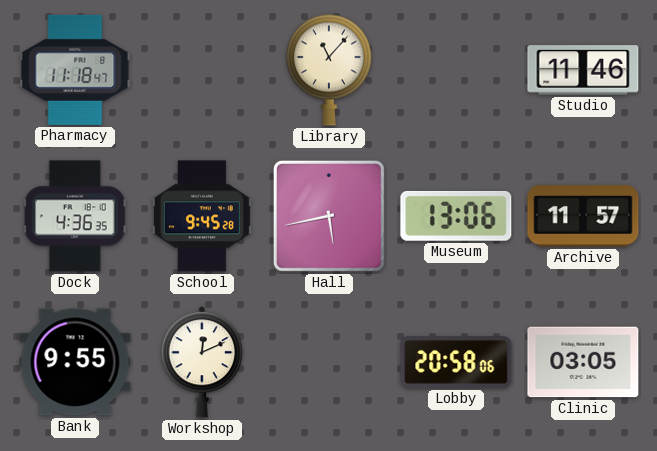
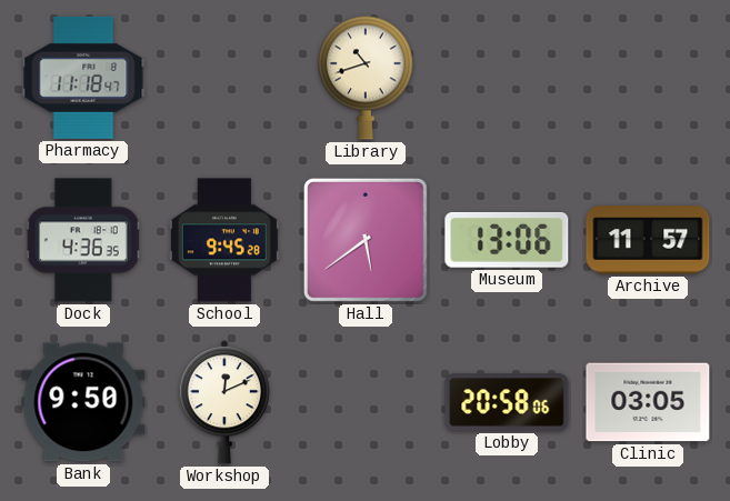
Library: 11:07 -> 10:42 (366, 78)
Studio: 11:46 -> none (583, 70)
Hall: 5:43 -> 5:39 (366, 240)
Bank: 9:55 -> 9:50 (83, 402)
